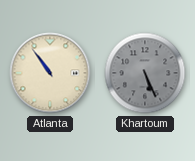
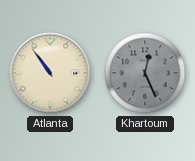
Khartoum: 5:26 -> 12:26 (145, 73)
